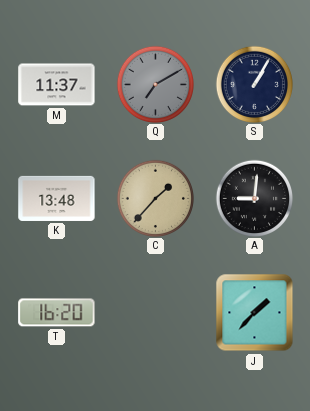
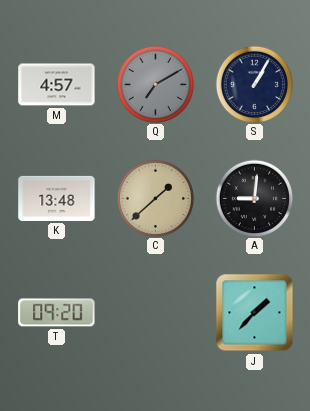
M: 11:37 -> 4:57 (57, 85)
C: 1:37 -> 1:38 (155, 198)
T: 16:20 -> 09:20 (57, 313)
